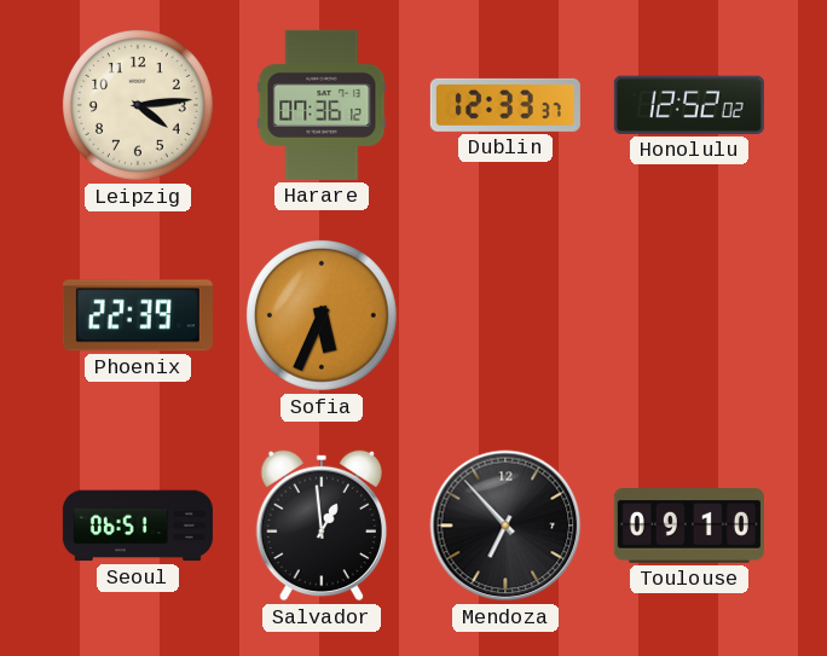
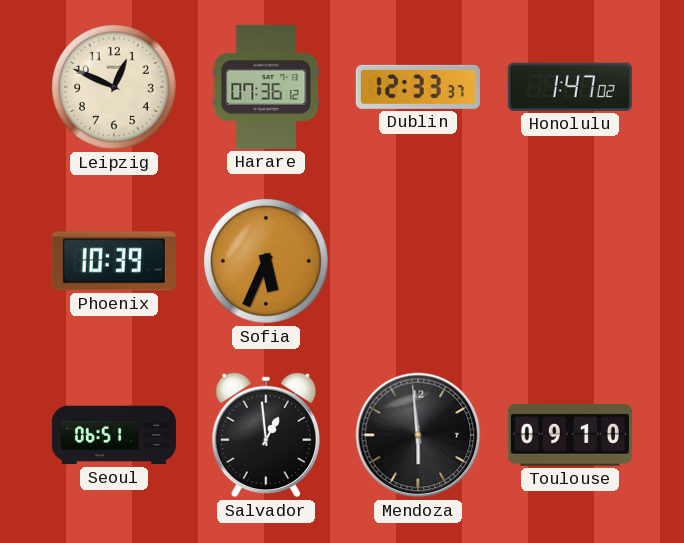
Leipzig: 4:14 -> 12:49 (114, 87)
Honolulu: 12:52 -> 1:47 (570, 87)
Phoenix: 22:39 -> 10:39 (114, 261)
Mendoza: 6:53 -> 5:59 (418, 435)
